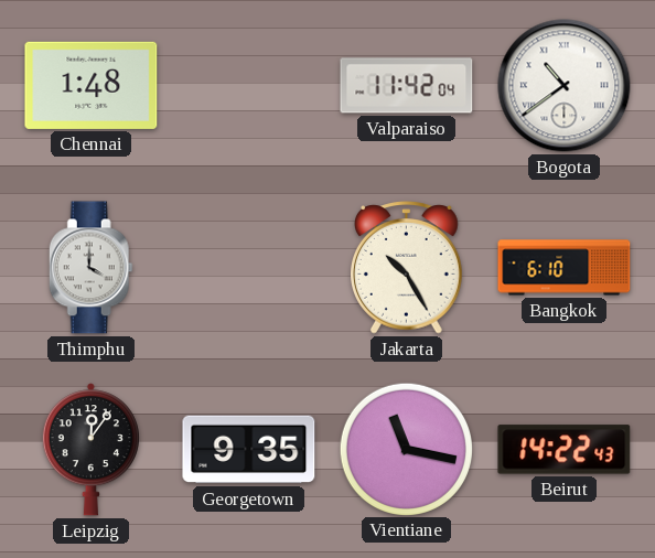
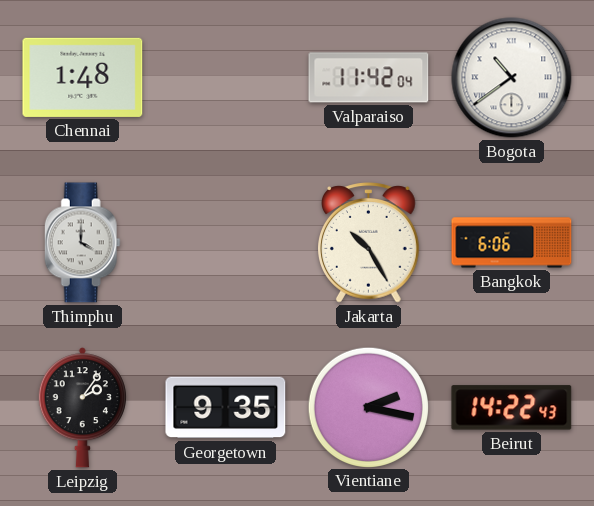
Bangkok: 6:10 -> 6:06 (512, 243)
Leipzig: 12:06 -> 2:06 (82, 408)
Vientiane: 11:17 -> 2:17 (368, 407)
